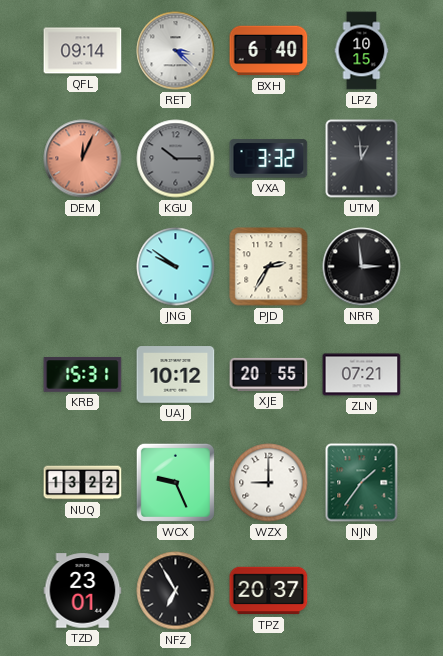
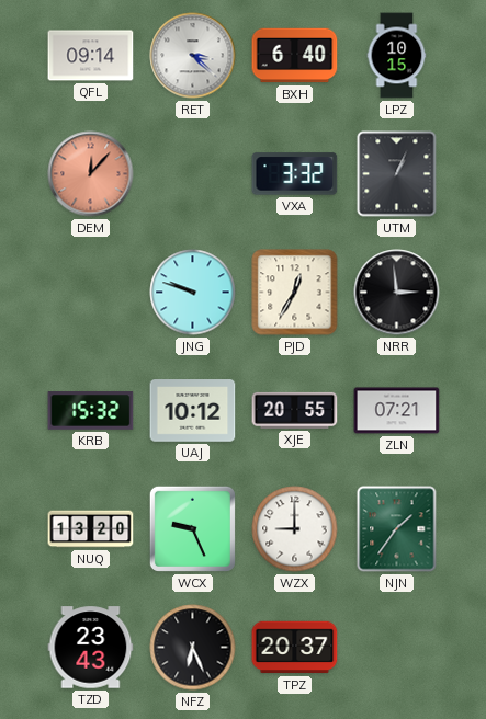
DEM: 12:04 -> 12:07 (91, 174)
KGU: 10:15 -> none (176, 159)
UTM: 12:59 -> 1:04 (397, 174)
JNG: 9:51 -> 9:48 (193, 293)
PJD: 2:35 -> 12:35 (295, 293)
KRB: 15:31 -> 15:32 (91, 411)
NUQ: 13:22 -> 13:20 (91, 529)
TZD: 23:01 -> 23:43 (91, 648)
NFZ: 6:55 -> 6:26 (193, 648)
